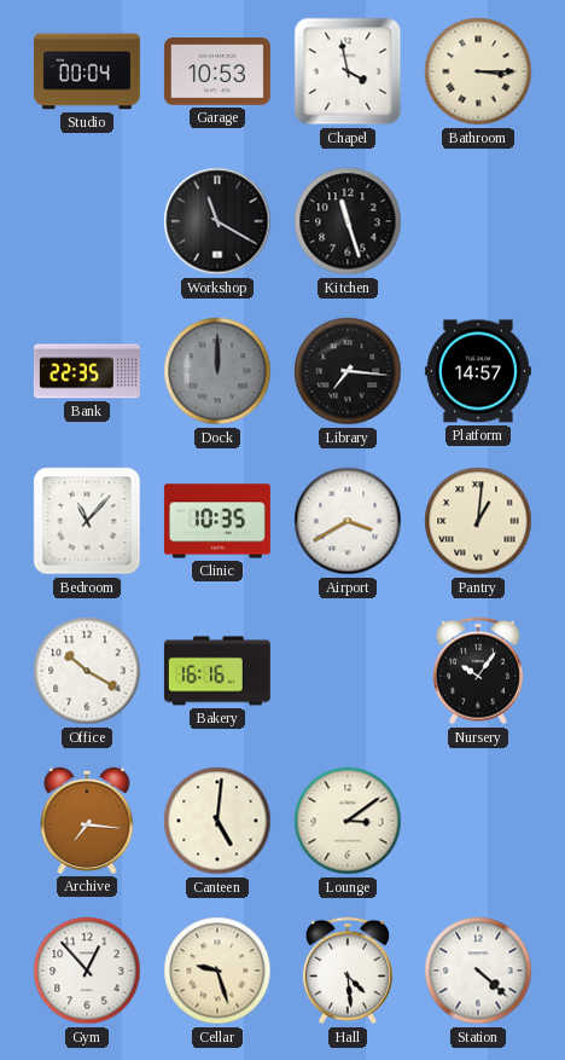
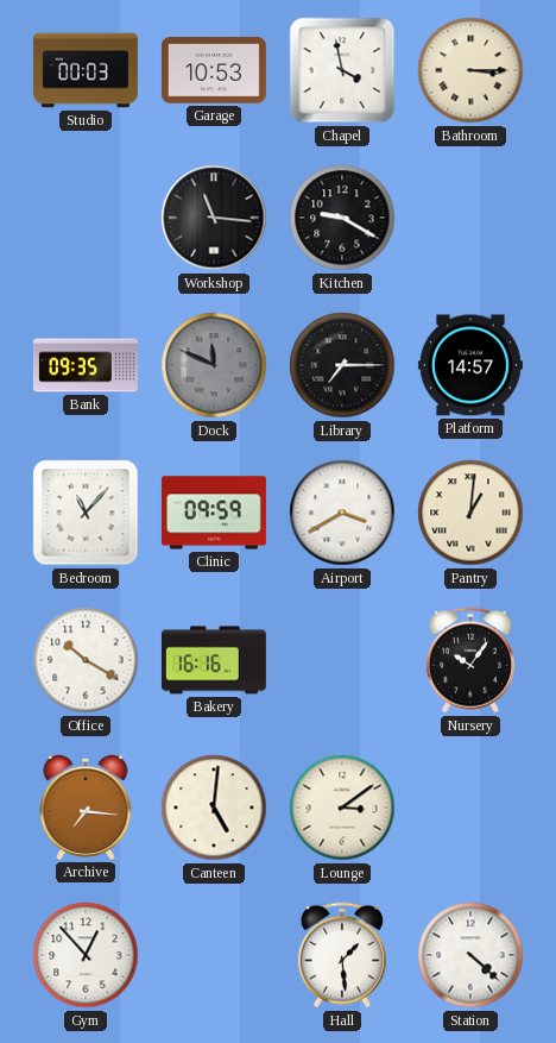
Studio: 00:04 -> 00:03 (86, 70)
Workshop: 11:20 -> 11:16 (214, 218)
Kitchen: 11:27 -> 9:20 (342, 218)
Bank: 22:35 -> 09:35 (86, 365)
Dock: 12:00 -> 11:49 (214, 365)
Library: 7:16 -> 7:15 (342, 365)
Clinic: 10:35 -> 09:59 (214, 513)
Cellar: 9:27 -> none (217, 971)
Hall: 4:29 -> 1:29 (342, 955)
